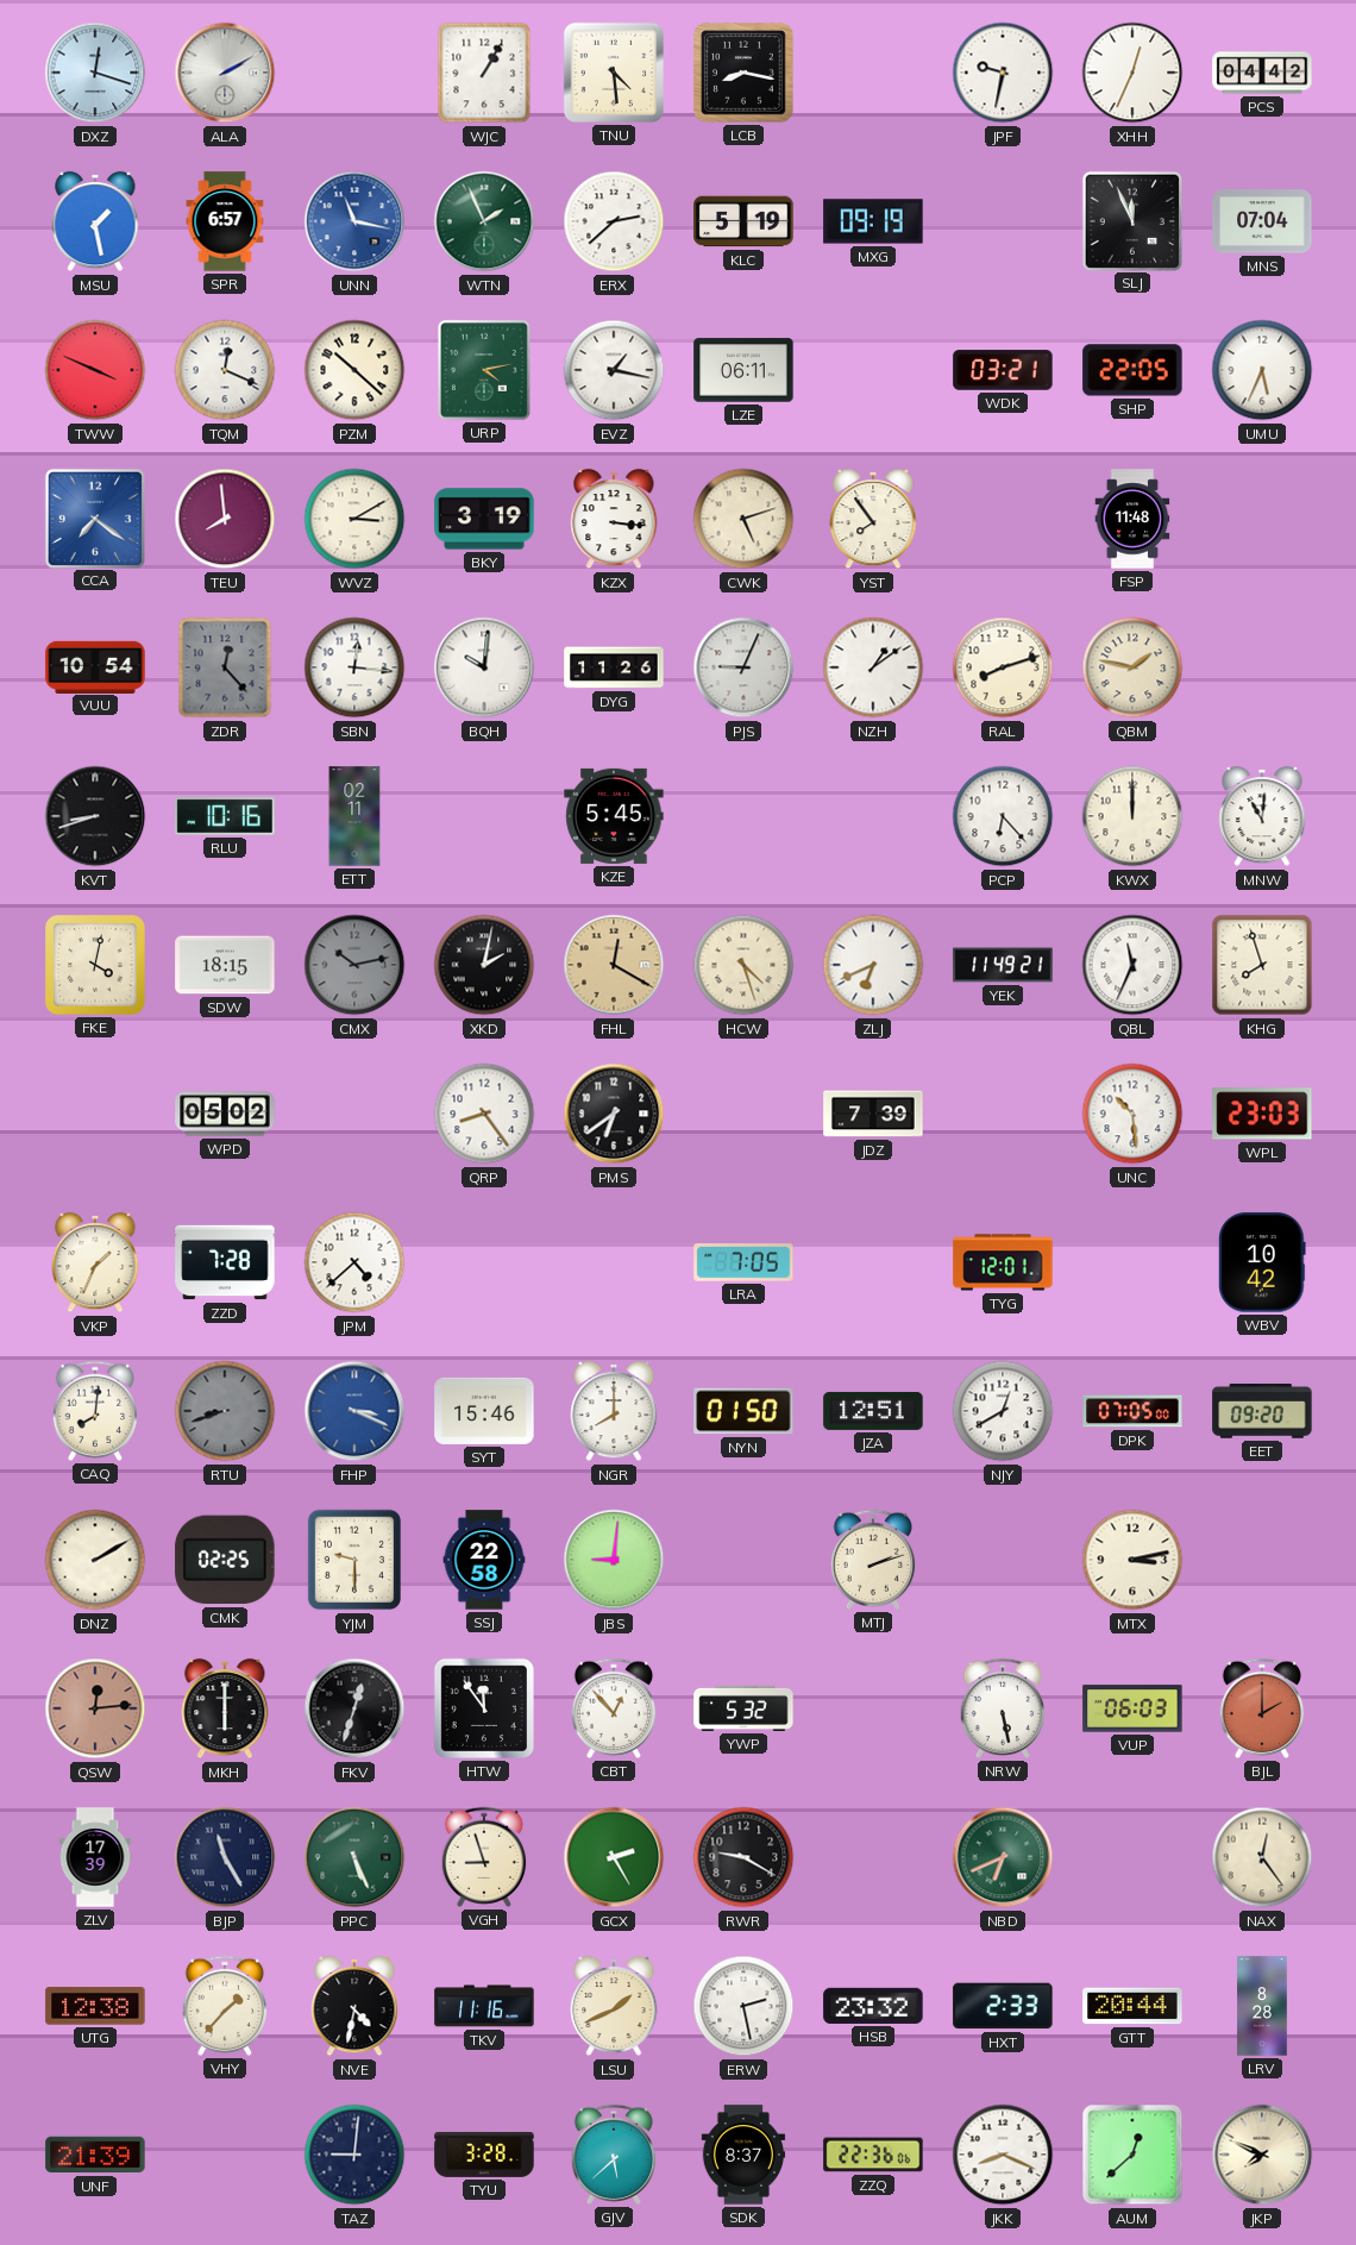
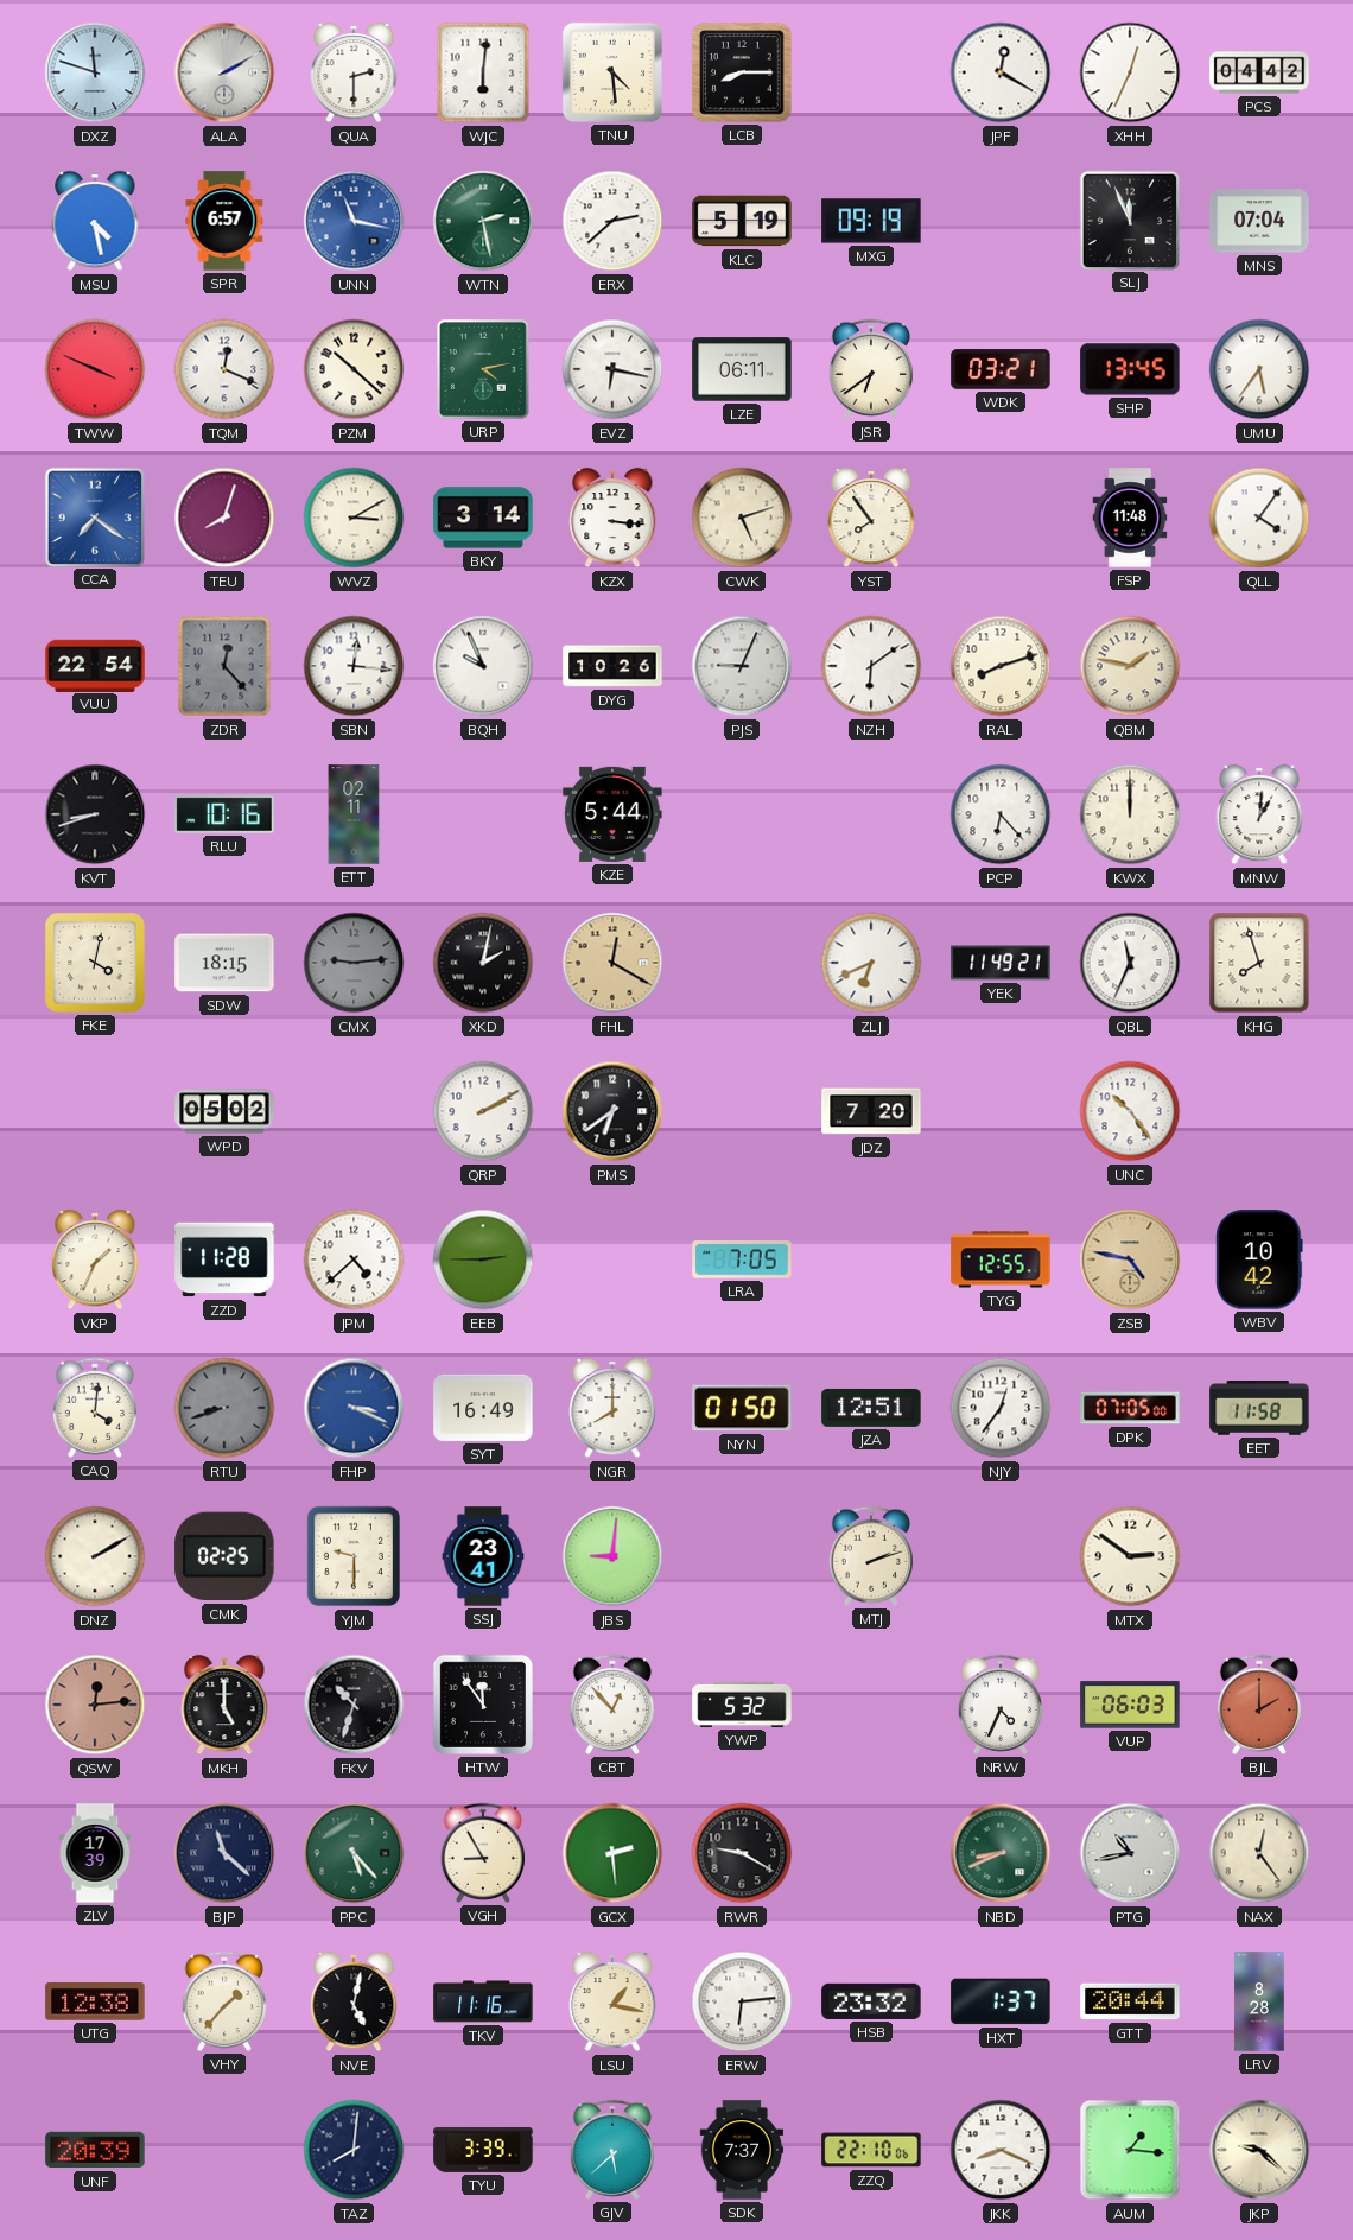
DXZ: 12:18 -> 11:48 (95, 72)
QUA: none -> 2:30 (354, 72)
WJC: 1:05 -> 6:01 (483, 72)
LCB: 8:17 -> 8:15 (742, 72)
JPF: 9:32 -> 12:20 (1001, 72)
MSU: 1:28 -> 4:28 (95, 221)
WTN: 1:56 -> 2:28 (483, 221)
EVZ: 1:17 -> 6:17 (612, 369)
JSR: none -> 6:39 (871, 369)
SHP: 22:05 -> 13:45 (1130, 369)
UMU: 5:34 -> 5:36 (1259, 369)
TEU: 7:59 -> 8:03 (224, 518)
BKY: 3:19 -> 3:14 (483, 518)
QLL: none -> 4:06 (1259, 518)
VUU: 10:54 -> 22:54 (95, 665)
BQH: 10:01 -> 9:56 (483, 666)
DYG: 11:26 -> 10:26 (612, 666)
NZH: 1:09 -> 6:09 (871, 666)
KZE: 5:45 -> 5:44 (612, 814)
MNW: 11:01 -> 1:01 (1259, 814)
CMX: 10:13 -> 9:14 (354, 963)
HCW: 4:27 -> none (743, 965)
QRP: 8:24 -> 2:10 (483, 1111)
JDZ: 7:39 -> 7:20 (871, 1111)
UNC: 10:29 -> 10:24 (1130, 1111)
WPL: 23:03 -> none (1262, 1114)
ZZD: 7:28 -> 11:28 (224, 1259)
EEB: none -> 2:45 (483, 1259)
TYG: 12:01 -> 12:55 (1001, 1259)
ZSB: none -> 4:47 (1130, 1259)
CAQ: 8:01 -> 4:01 (95, 1408)
SYT: 15:46 -> 16:49 (483, 1408)
NJY: 12:40 -> 12:36 (1001, 1408)
EET: 09:20 -> 11:58 (1259, 1408)
SSJ: 22:58 -> 23:41 (483, 1556)
MTX: 3:13 -> 2:51 (1130, 1556)
MKH: 6:00 -> 5:00 (224, 1705)
FKV: 12:33 -> 10:33 (354, 1705)
NRW: 5:28 -> 4:34 (1001, 1705)
BJP: 11:25 -> 11:22 (224, 1853)
PPC: 5:26 -> 5:23 (354, 1853)
VGH: 8:57 -> 8:55 (483, 1853)
GCX: 2:25 -> 2:29 (612, 1853)
NBD: 6:41 -> 8:41 (1001, 1853)
PTG: none -> 10:43 (1130, 1853)
NVE: 4:32 -> 5:02 (354, 2001)
LSU: 1:41 -> 1:17 (612, 2001)
ERW: 2:28 -> 6:14 (742, 2001)
HXT: 2:33 -> 1:37 (1001, 2001)
UNF: 21:39 -> 20:39 (95, 2150)
TAZ: 9:01 -> 8:01 (354, 2150)
TYU: 3:28 -> 3:39 (483, 2150)
SDK: 8:37 -> 7:37 (742, 2150)
ZZQ: 22:36 -> 22:10 (871, 2150)
AUM: 12:38 -> 1:16 (1130, 2150)
JKP: 7:49 -> 9:22 (1259, 2150)
